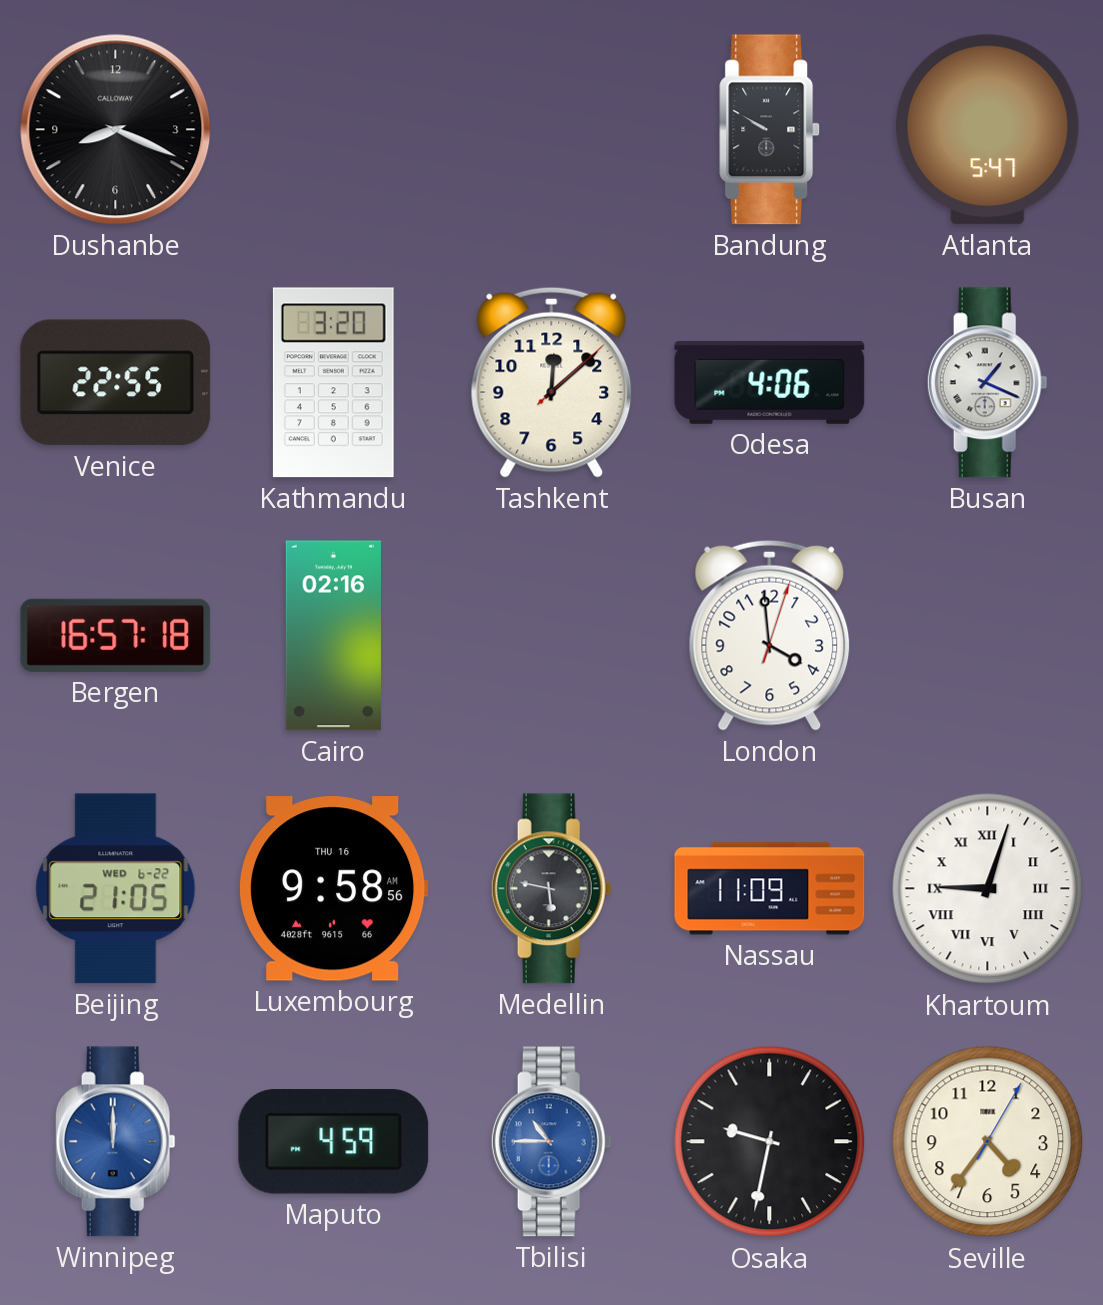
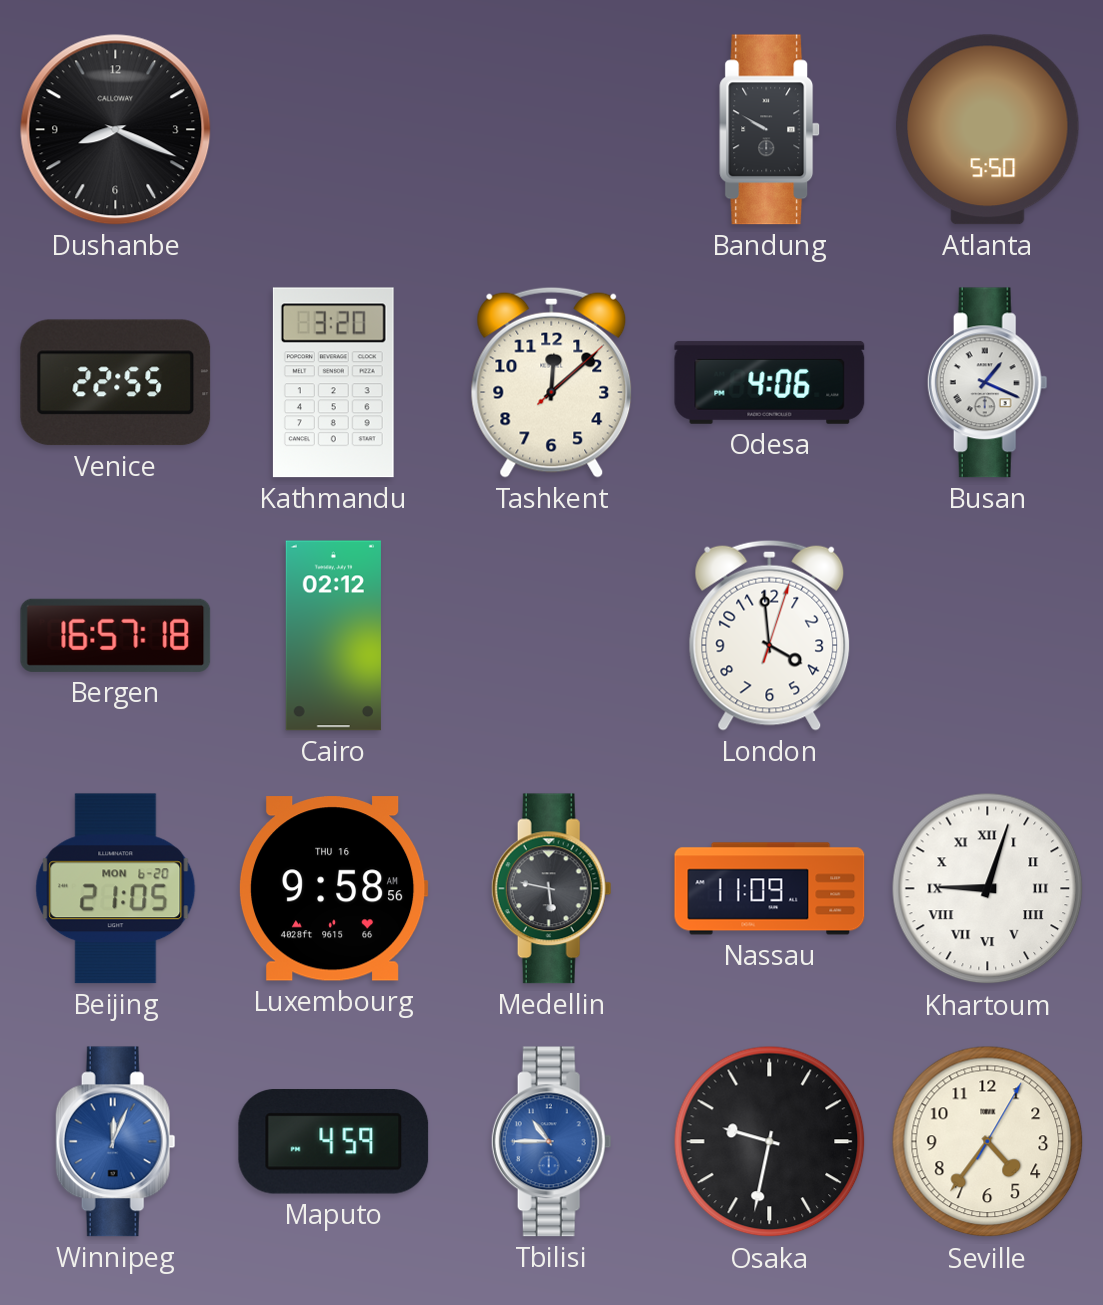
Atlanta: 5:47 -> 5:50 (988, 130)
Cairo: 02:16 -> 02:12 (333, 636)
Beijing date: WED 6-22 -> MON 6-20 (116, 889)
Winnipeg: 12:00 -> 12:04 (115, 1142)
